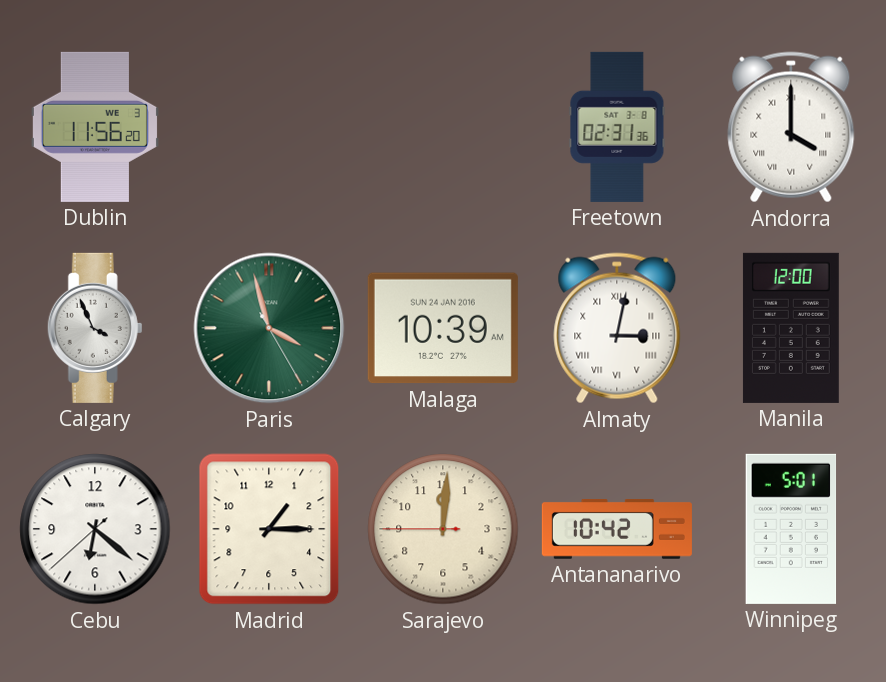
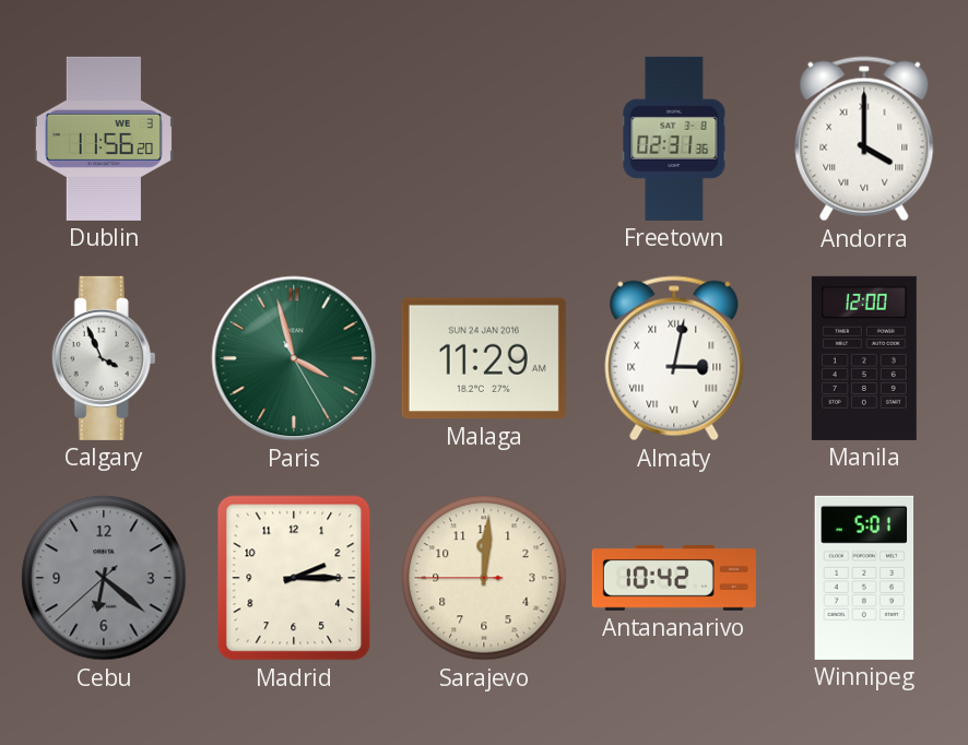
Malaga: 10:39 -> 11:29 (484, 358)
Cebu dial: white -> grey (104, 578)
Madrid: 1:15 -> 2:15 (294, 578)
